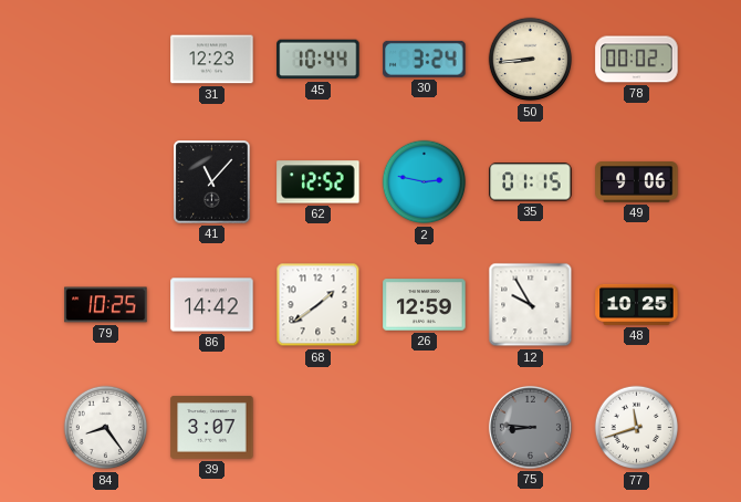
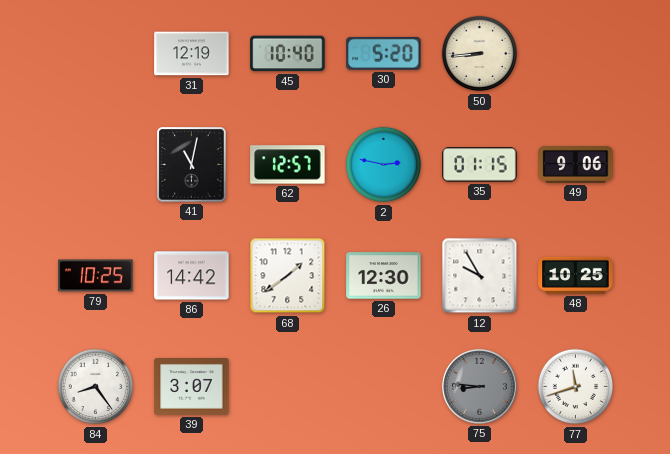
31: 12:23 -> 12:19 (192, 54)
45: 10:44 -> 10:40 (288, 54)
30: 3:24 -> 5:20 (384, 53)
78: 00:02 -> none (637, 60)
41: 11:07 -> 11:02 (192, 165)
62: 12:52 -> 12:57 (288, 165)
26: 12:59 -> 12:30 (384, 276)
